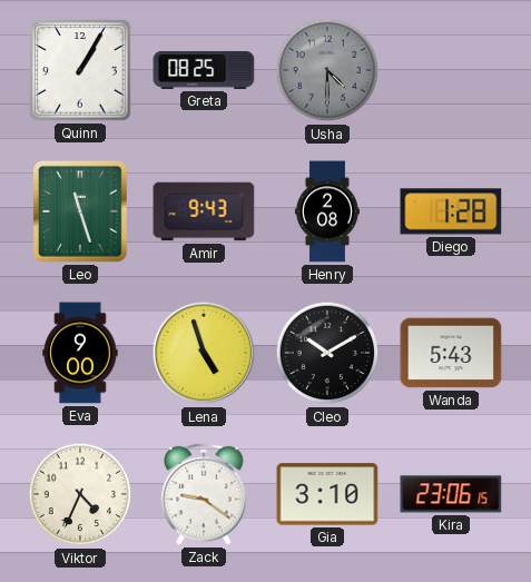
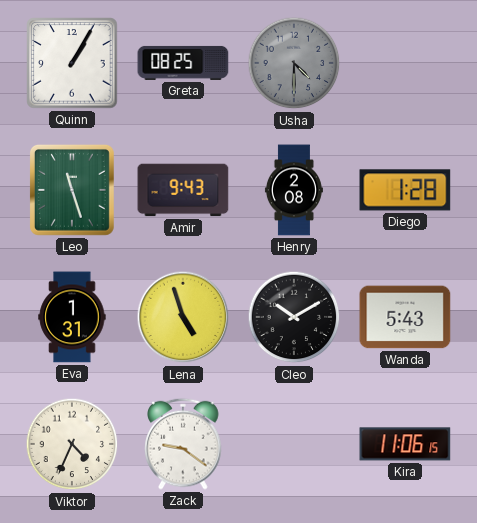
Eva: 9:00 -> 1:31 (72, 317)
Gia: 3:10 -> none (327, 494)
Kira: 23:06 -> 11:06 (405, 444)
